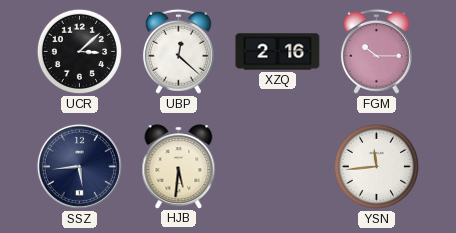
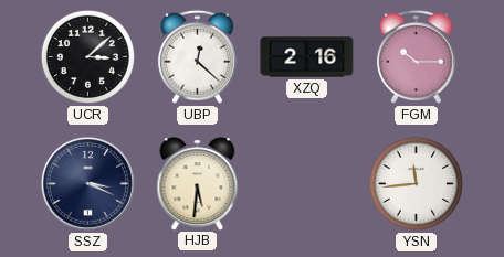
SSZ: 5:44 -> 3:19 (87, 183)
